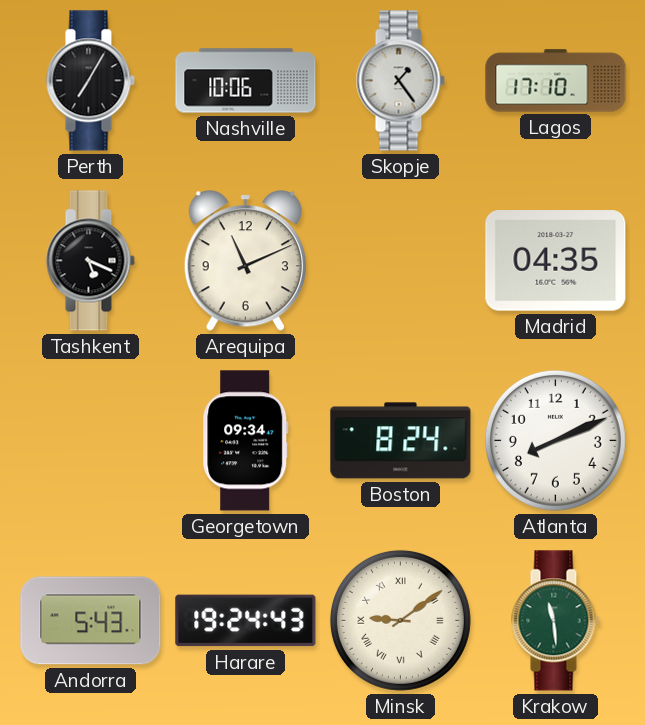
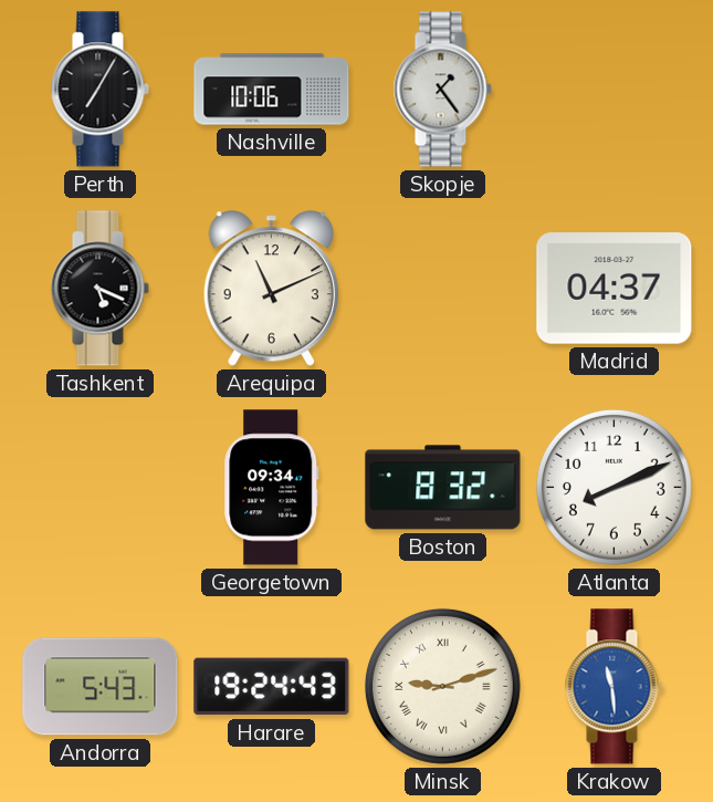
Lagos: 17:10 -> none (556, 81)
Madrid: 04:35 -> 04:37 (615, 289)
Boston: 8:24 -> 8:32 (443, 488)
Minsk: 9:09 -> 9:12 (442, 686)
Krakow dial: green -> blue (614, 687)
